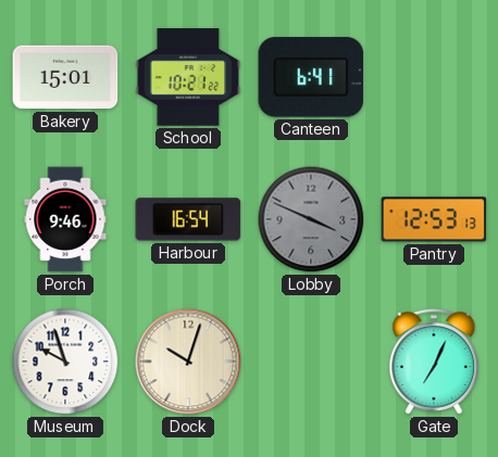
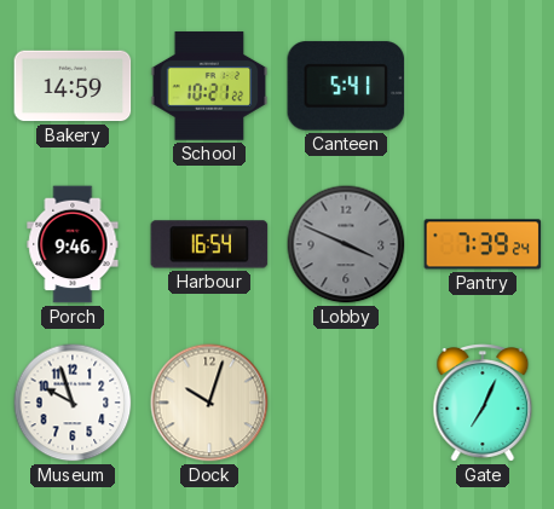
Bakery: 15:01 -> 14:59 (73, 86)
Canteen: 6:41 -> 5:41 (346, 86)
Pantry: 12:53 -> 7:39 (483, 244)
